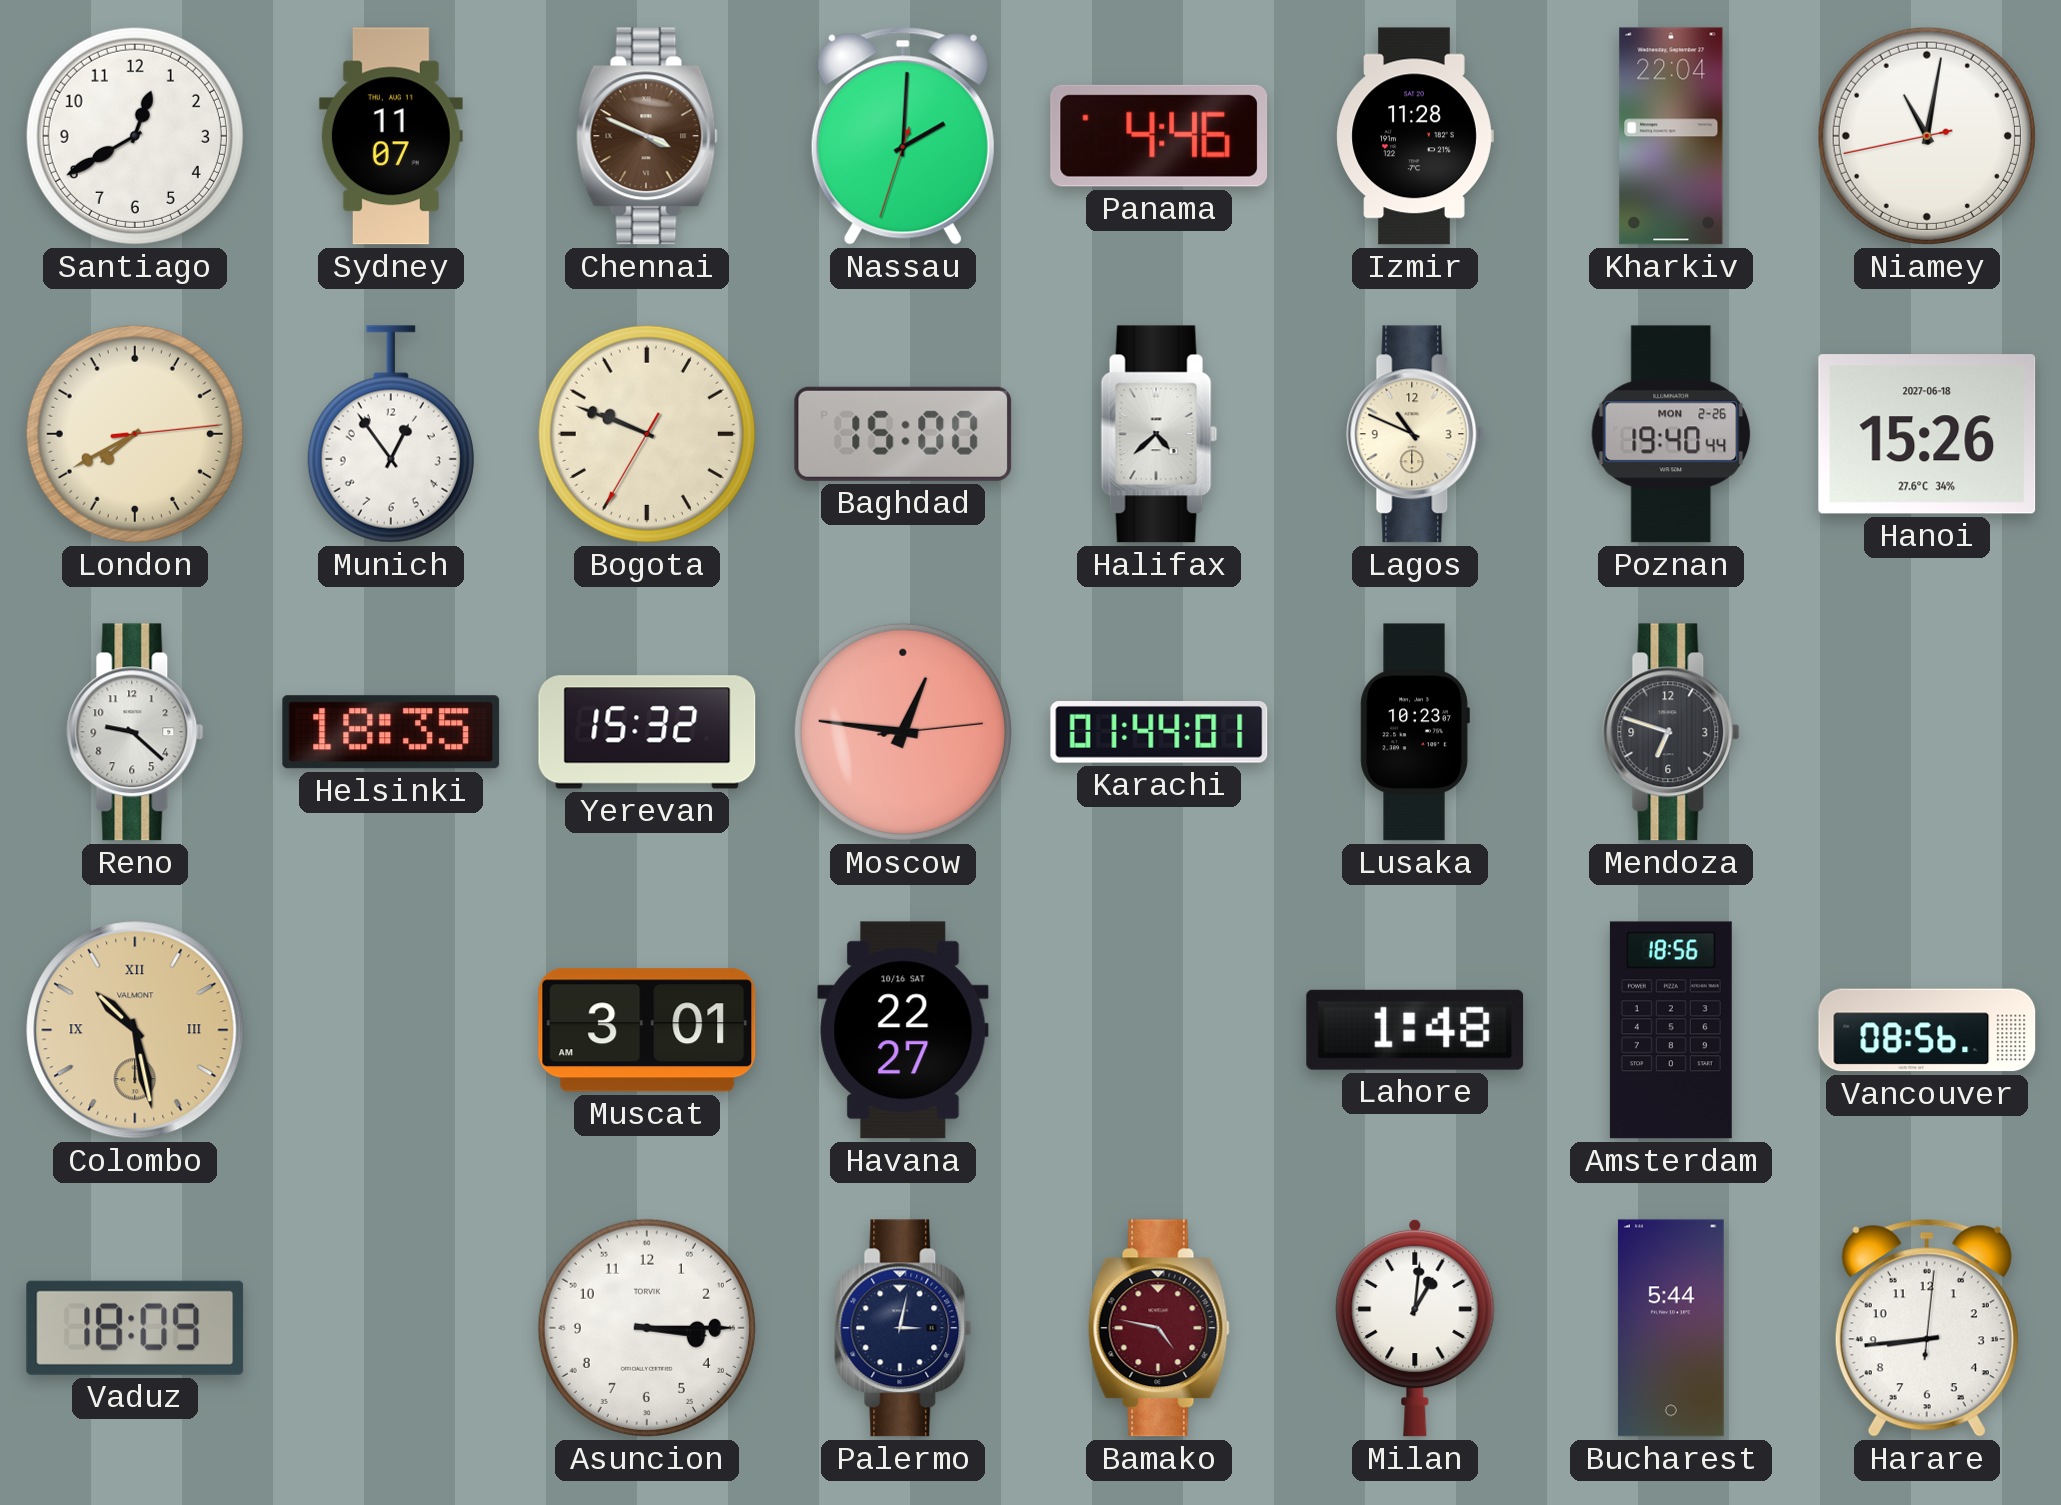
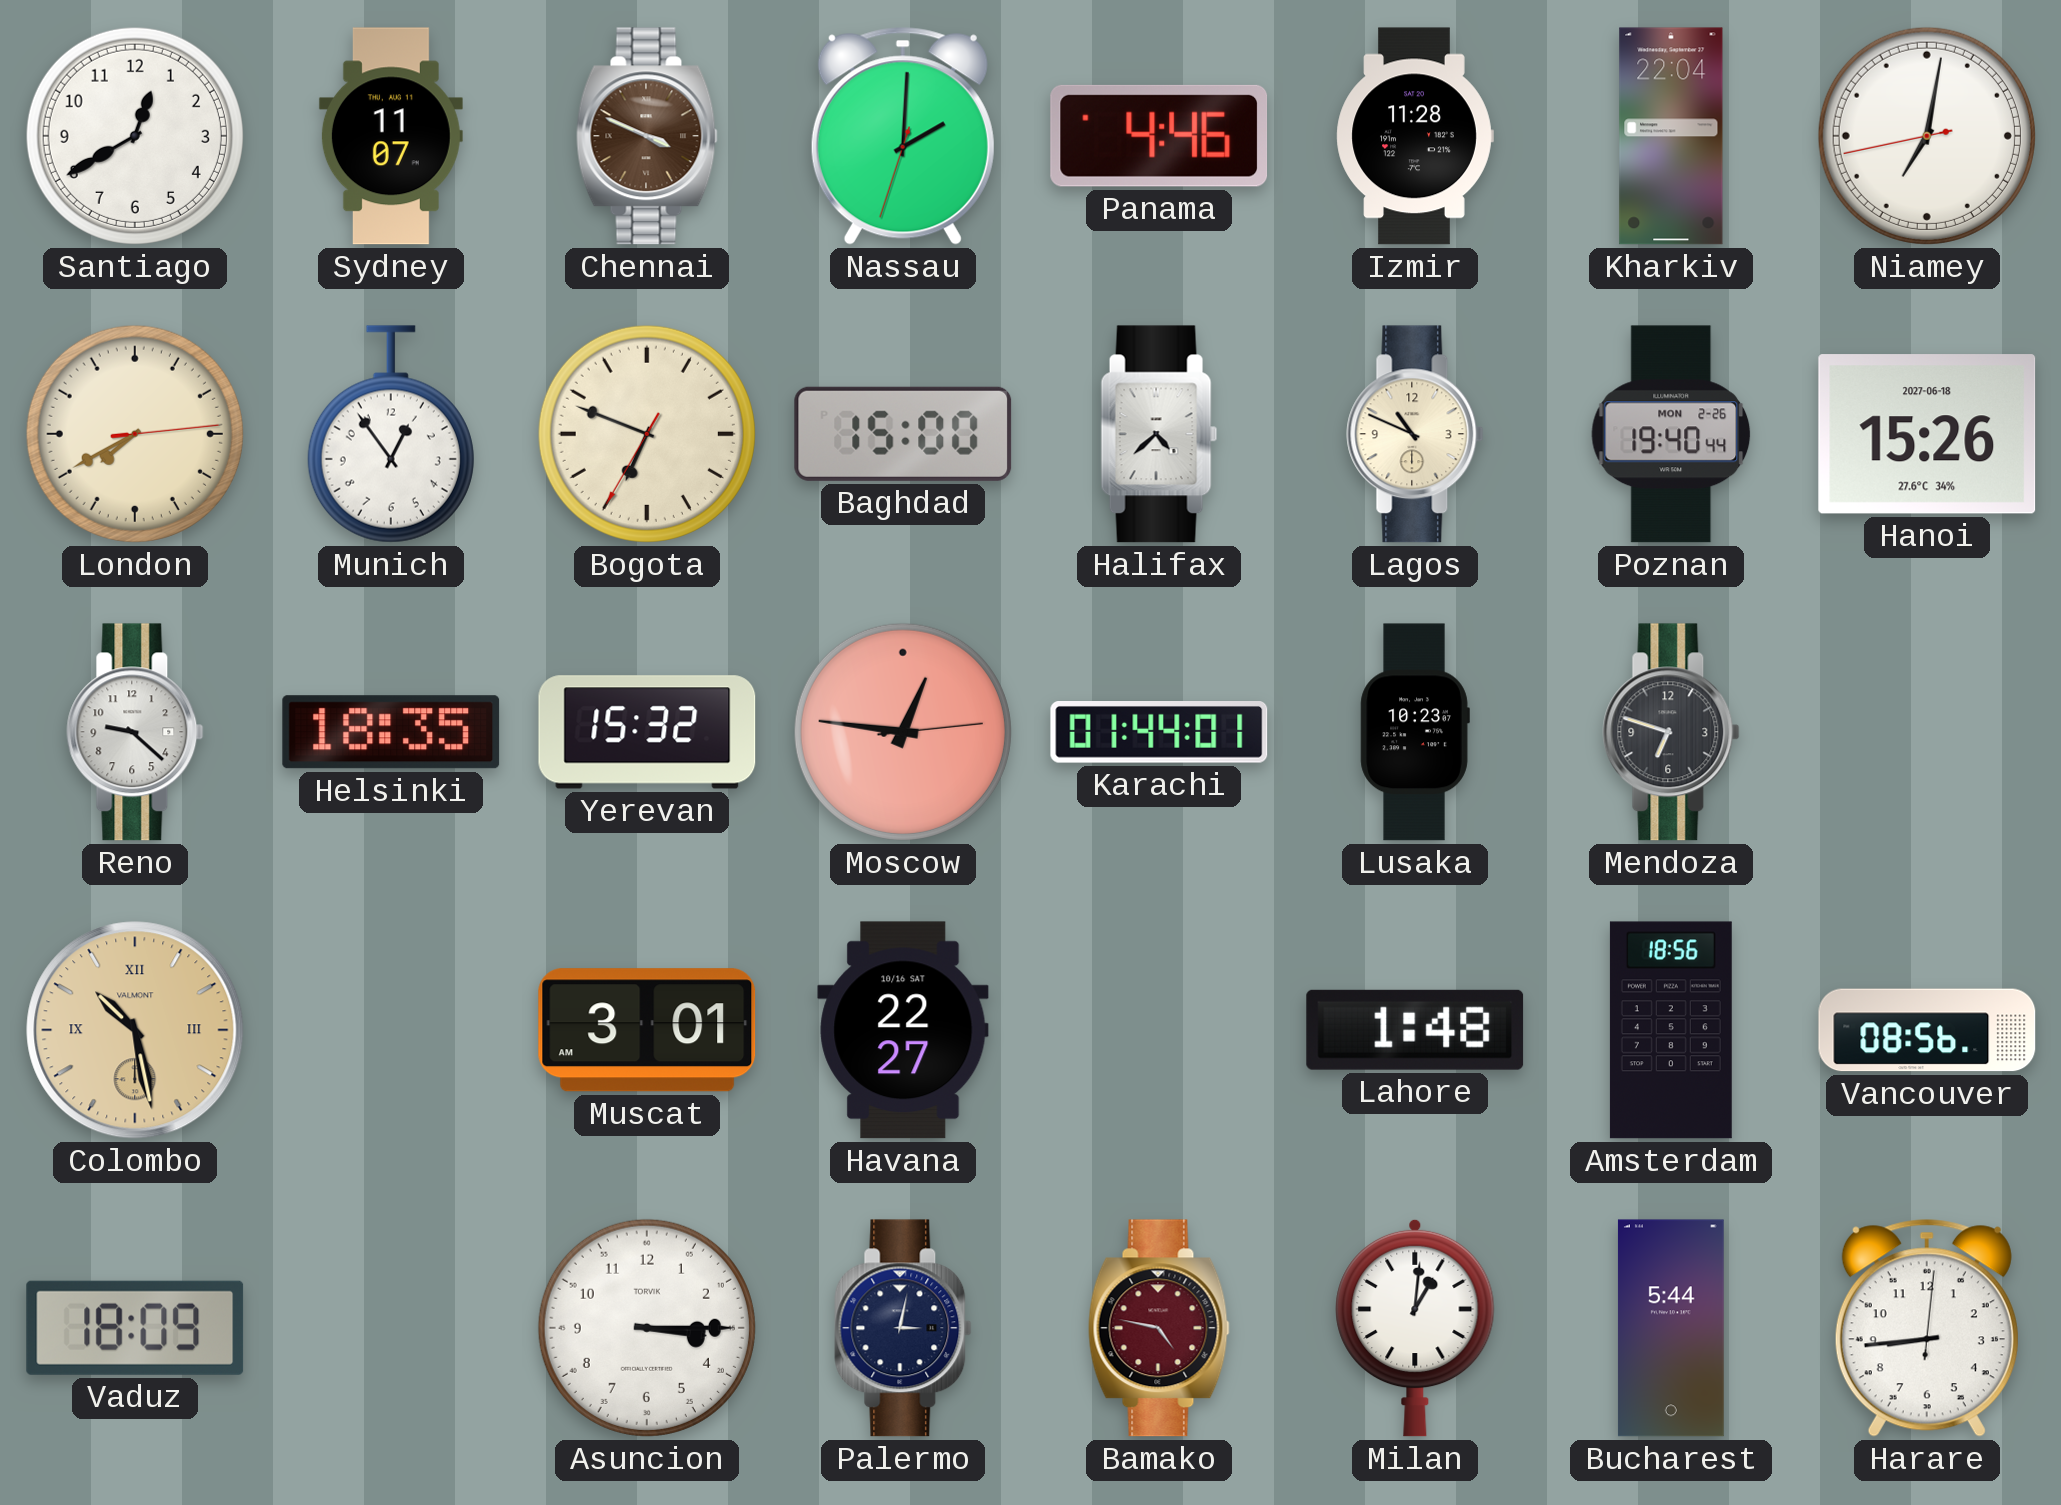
Niamey: 11:01 -> 7:01 (1927, 136)
Bogota: 9:48 -> 6:48 (647, 434)
